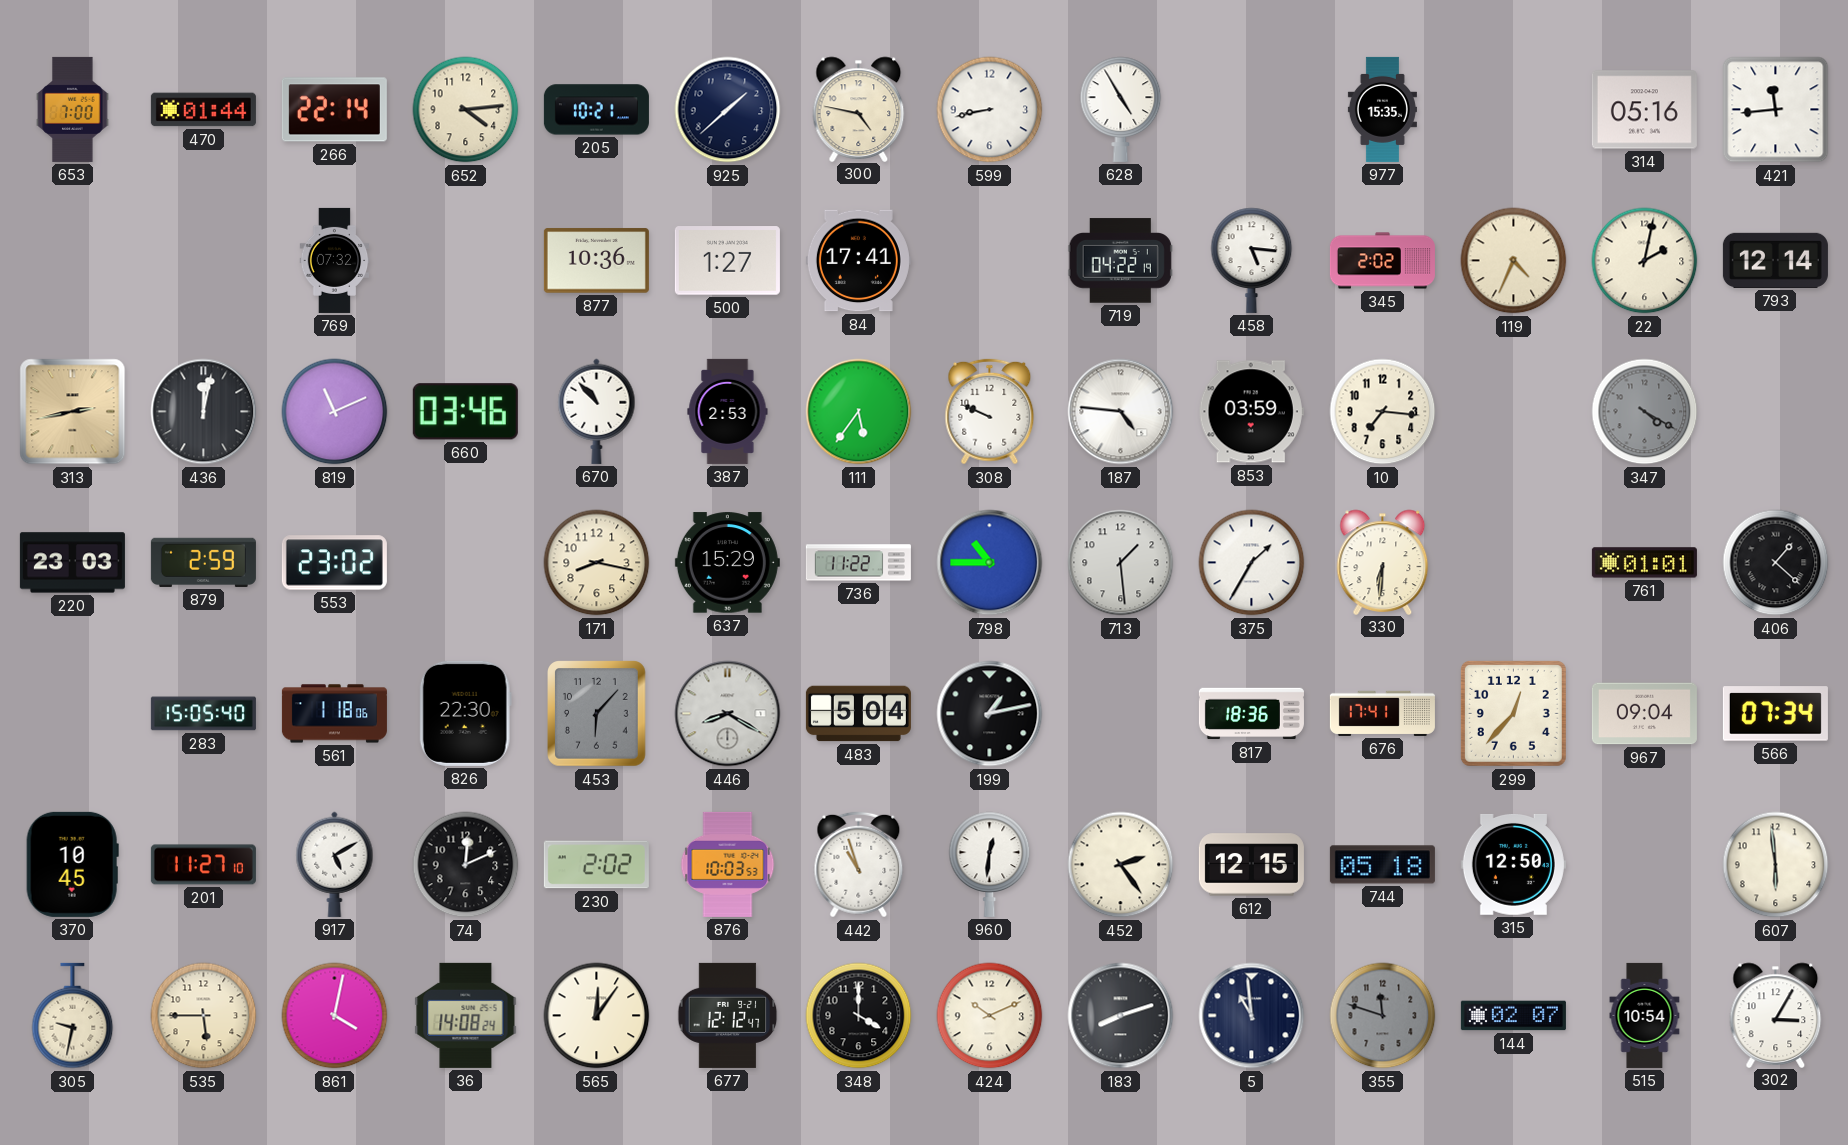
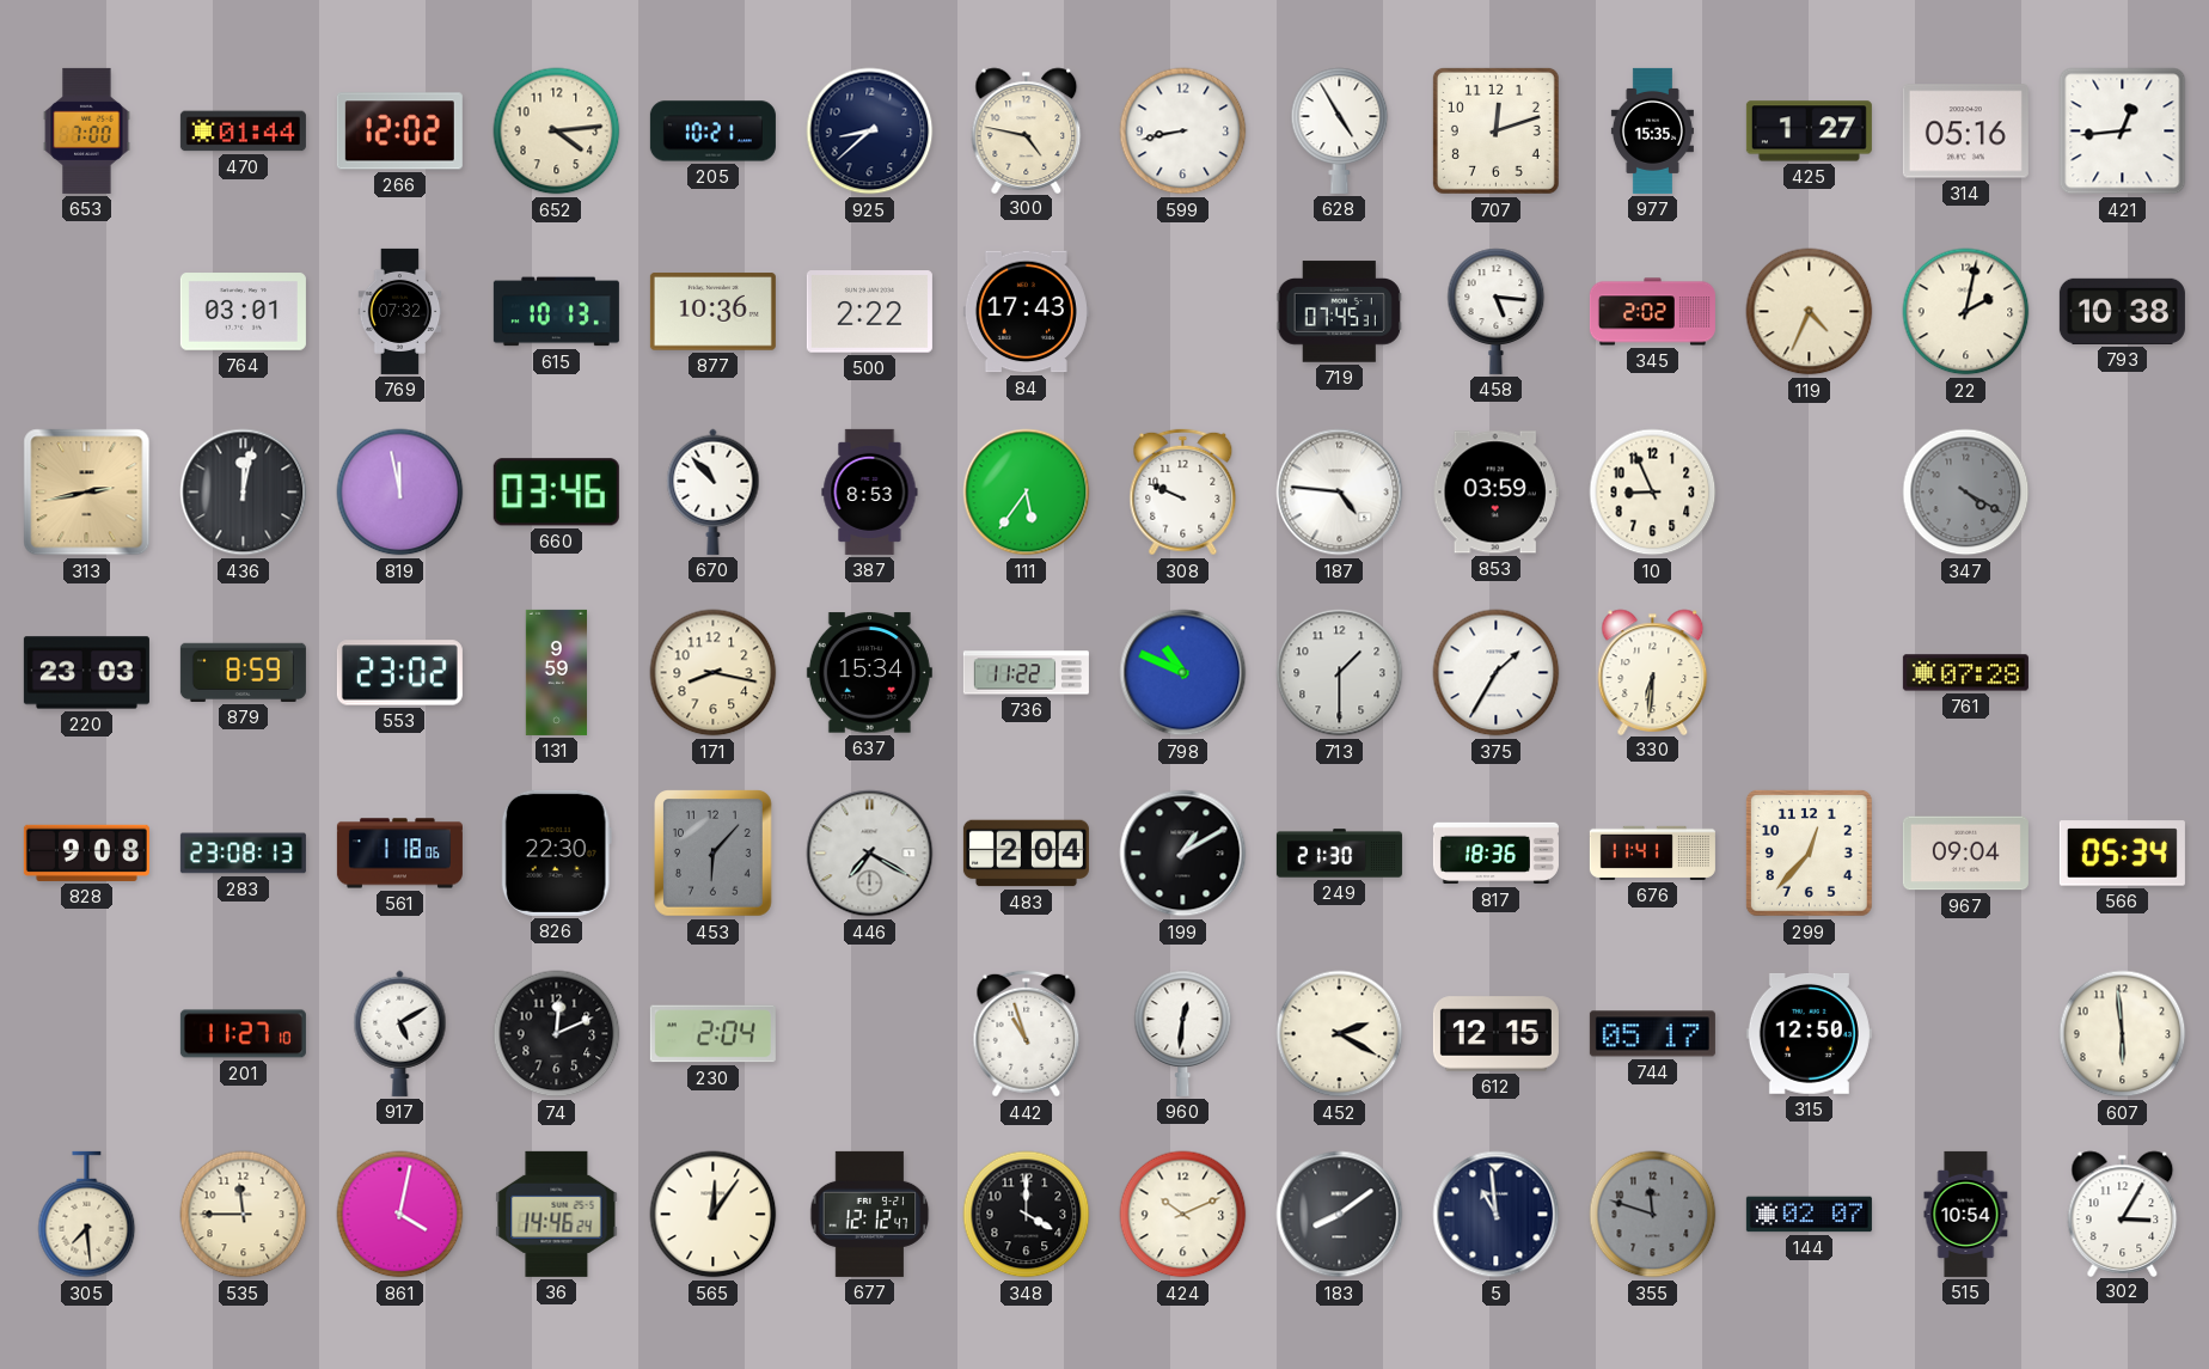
266: 22:14 -> 12:02 (399, 132)
925: 1:38 -> 8:38 (870, 132)
707: none -> 12:12 (1495, 130)
425: none -> 1:27 (1809, 132)
421: 11:44 -> 12:44 (2123, 132)
764: none -> 03:01 (243, 312)
615: none -> 10:13 (556, 312)
500: 1:27 -> 2:22 (869, 312)
84: 17:41 -> 17:43 (1026, 312)
719: 04:22 -> 07:45 (1339, 312)
793: 12:14 -> 10:38 (2122, 311)
819: 11:11 -> 11:58 (400, 493)
387: 2:53 -> 8:53 (870, 491)
10: 7:16 -> 8:56 (1653, 493)
879: 2:59 -> 8:59 (243, 672)
131: none -> 9:59 (556, 672)
637: 15:29 -> 15:34 (869, 673)
798: 10:45 -> 10:49 (1183, 673)
713: 1:29 -> 1:30 (1340, 673)
761: 01:01 -> 07:28 (1965, 673)
406: 1:22 -> none (1776, 563)
828: none -> 9:08 (86, 852)
283: 15:05 -> 23:08 (243, 854)
446: 8:20 -> 7:20 (870, 854)
483: 5:04 -> 2:04 (1026, 854)
199: 1:13 -> 1:10 (1183, 854)
249: none -> 21:30 (1339, 854)
676: 17:41 -> 11:41 (1652, 852)
566: 07:34 -> 05:34 (2122, 854)
370: 10:45 -> none (72, 864)
230: 2:02 -> 2:04 (712, 1034)
876: 10:03 -> none (728, 864)
452: 2:24 -> 2:20 (1340, 1034)
744: 05:18 -> 05:17 (1652, 1034)
305: 9:32 -> 7:29 (87, 1215)
535: 5:45 -> 11:45 (244, 1215)
36: 14:08 -> 14:46 (557, 1214)
183: 8:12 -> 8:09 (1340, 1215)
